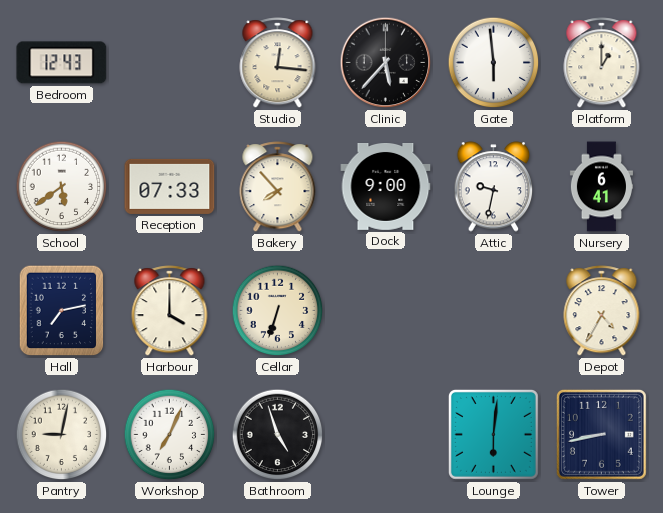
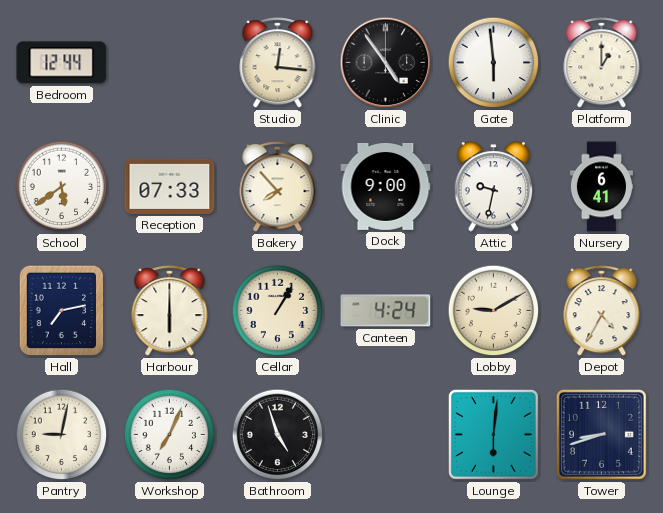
Bedroom: 12:43 -> 12:44 (62, 63)
Clinic: 5:37 -> 4:54 (386, 63)
Harbour: 4:00 -> 6:00 (170, 311)
Cellar: 6:33 -> 1:05 (278, 311)
Canteen: none -> 4:24 (386, 311)
Lobby: none -> 9:10 (494, 311)
Tower: 8:43 -> 8:42 (601, 434)
